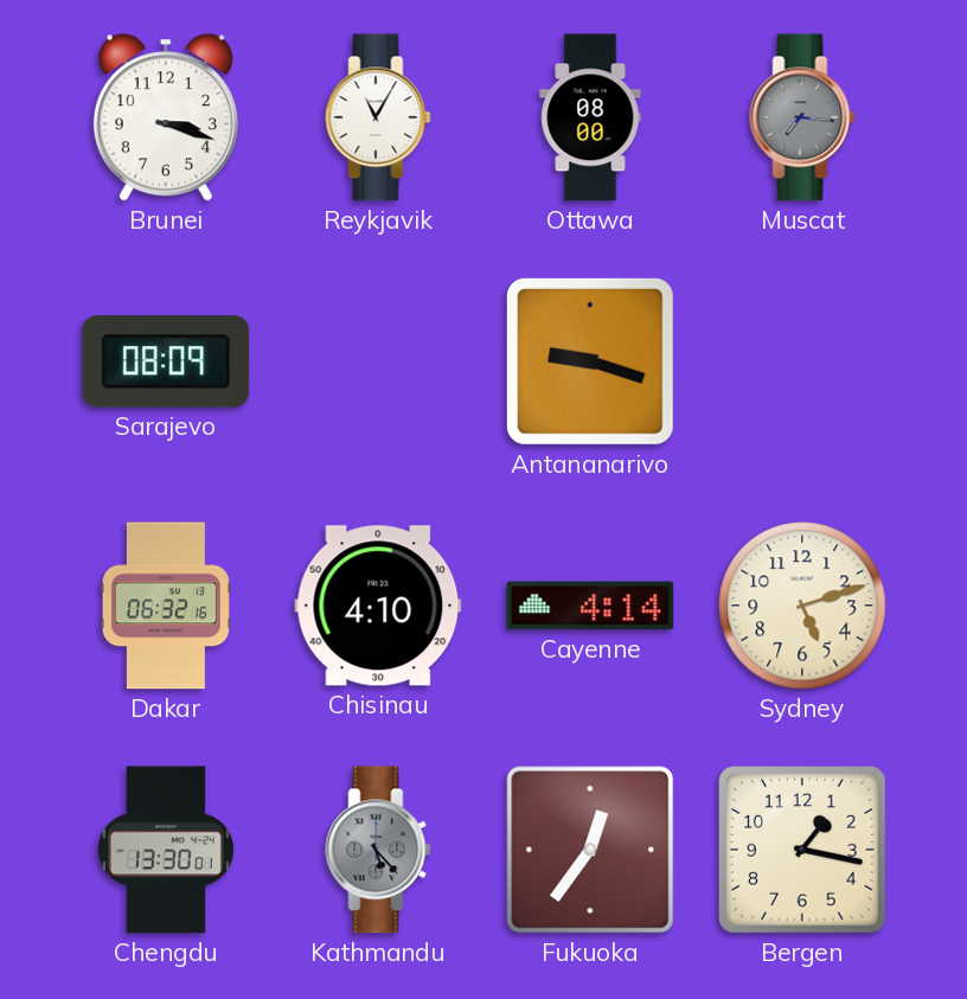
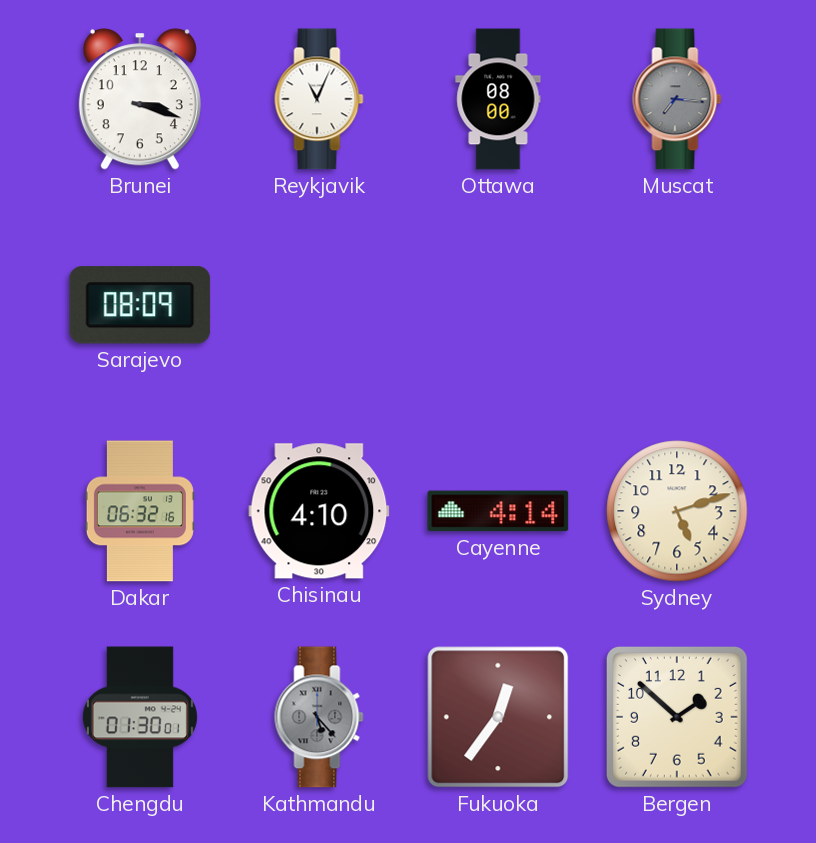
Reykjavik: 11:05 -> 11:04 (319, 99)
Antananarivo: 9:18 -> none (590, 361)
Chengdu: 13:30 -> 01:30 (140, 717)
Bergen: 1:17 -> 1:52 (677, 717)
